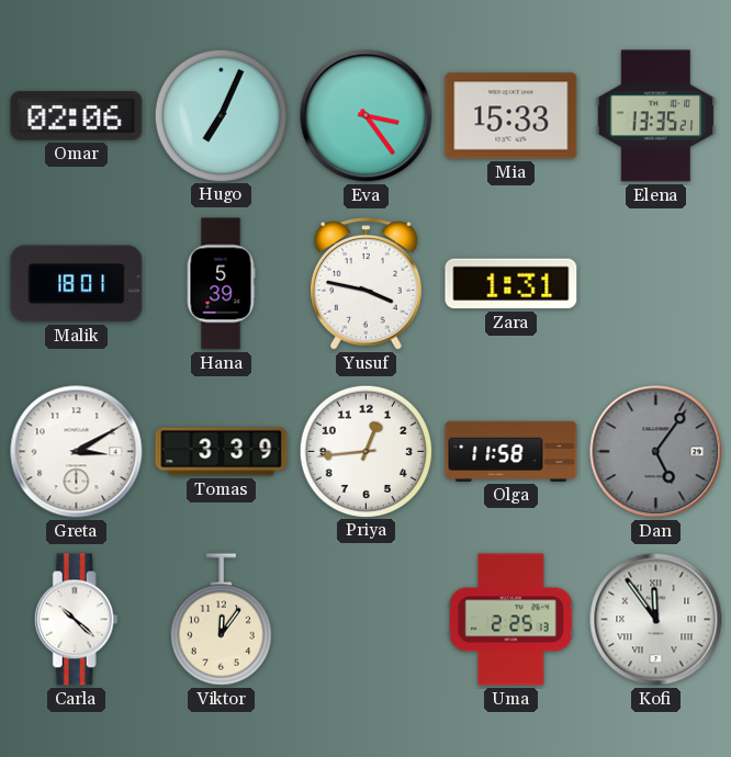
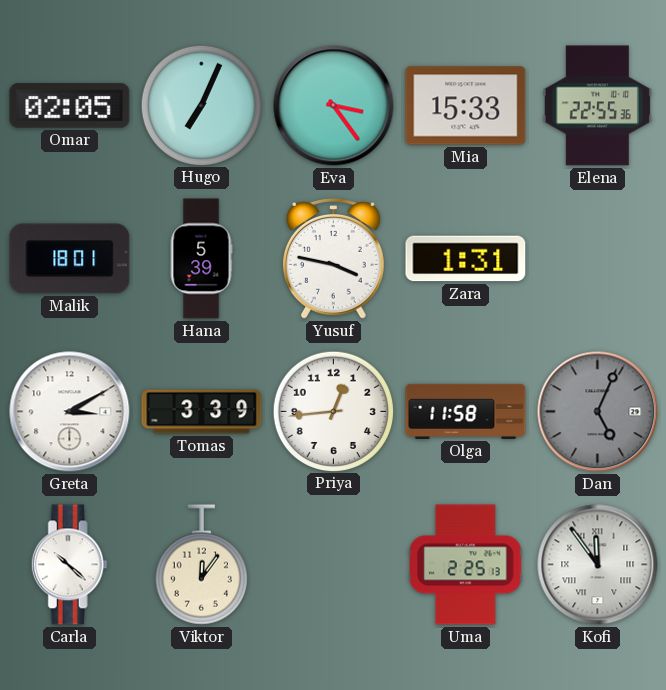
Omar: 02:06 -> 02:05 (70, 106)
Elena: 13:35 -> 22:55 (598, 106)
Dan: 5:06 -> 5:04 (598, 412)
